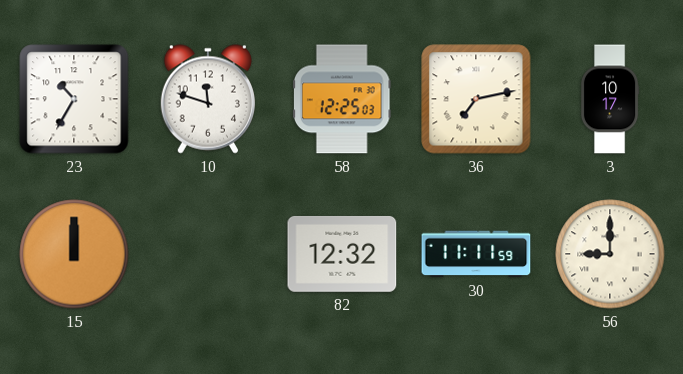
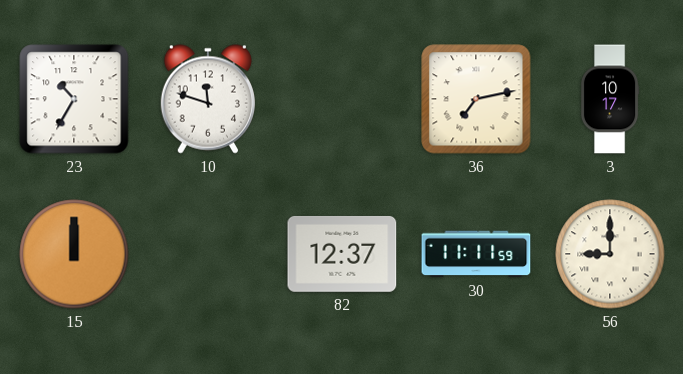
58: 12:25 -> none (343, 99)
82: 12:32 -> 12:37 (342, 254)
